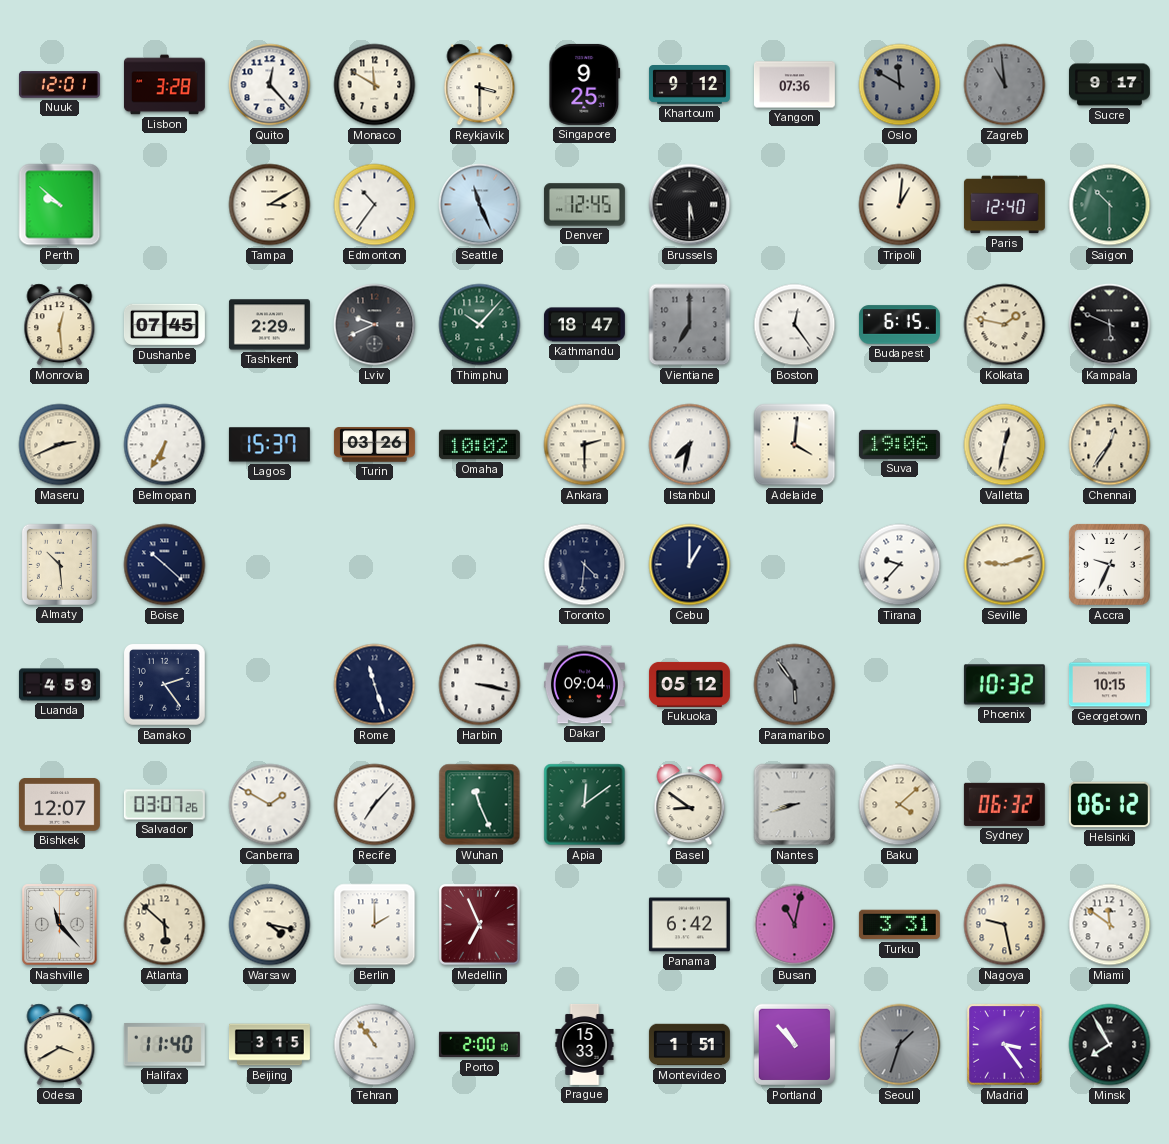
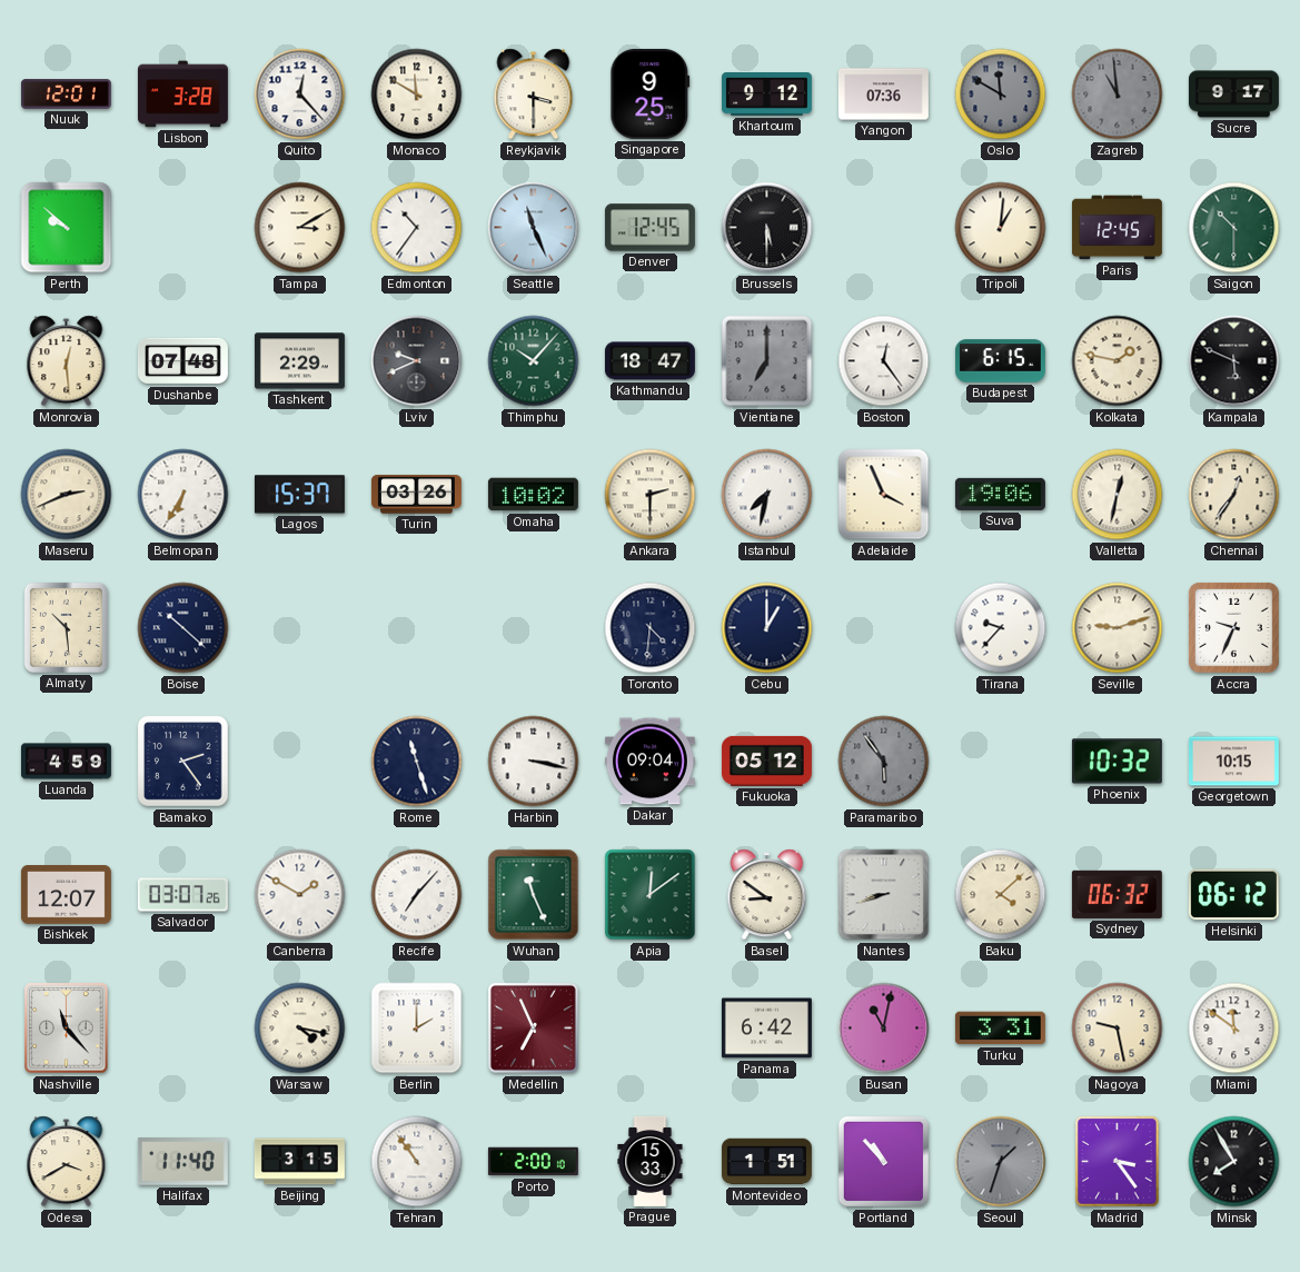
Paris: 12:40 -> 12:45 (1117, 228)
Dushanbe: 07:45 -> 07:48 (182, 361)
Adelaide: 4:01 -> 3:56 (884, 495)
Atlanta: 5:52 -> none (165, 925)
